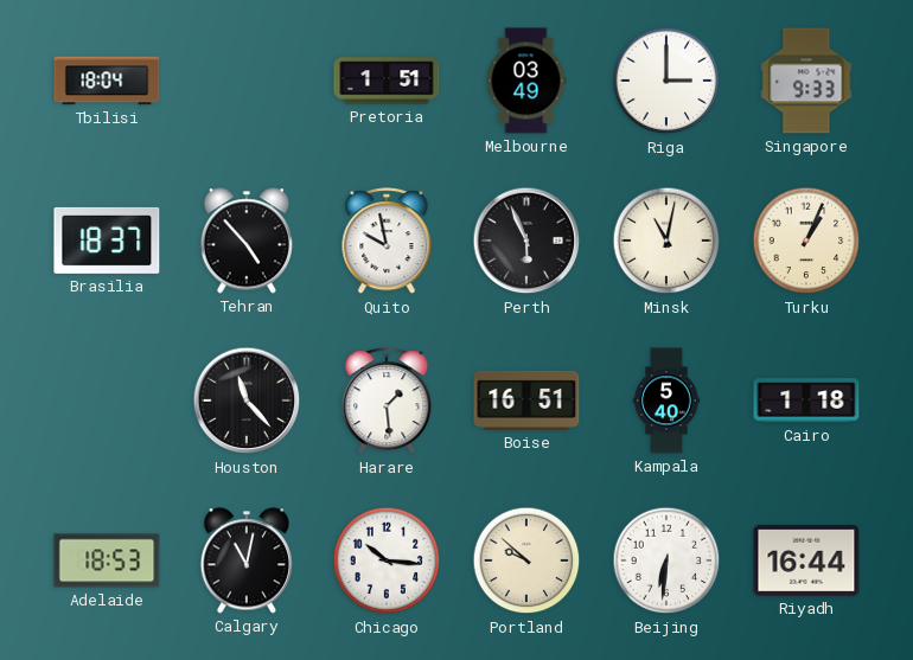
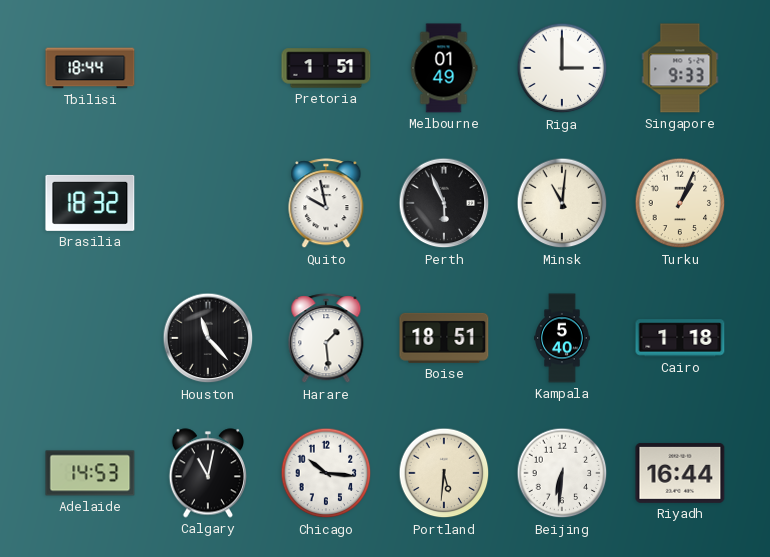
Tbilisi: 18:04 -> 18:44 (90, 68)
Melbourne: 03:49 -> 01:49 (444, 68)
Brasilia: 18:37 -> 18:32 (90, 203)
Tehran: 4:53 -> none (245, 241)
Minsk: 11:02 -> 11:01 (562, 203)
Boise: 16:51 -> 18:51 (444, 338)
Adelaide: 18:53 -> 14:53 (90, 473)
Portland: 9:52 -> 5:31 (444, 473)
